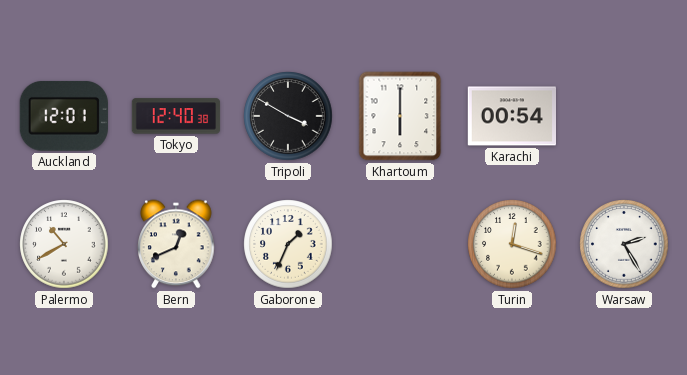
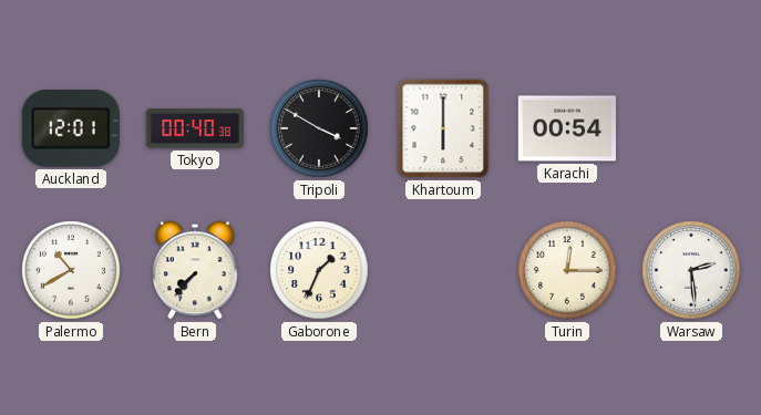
Tokyo: 12:40 -> 00:40 (195, 128)
Bern: 12:41 -> 7:37 (195, 270)
Turin: 12:18 -> 12:15 (567, 270)
Warsaw: 2:25 -> 2:29 (691, 270)
